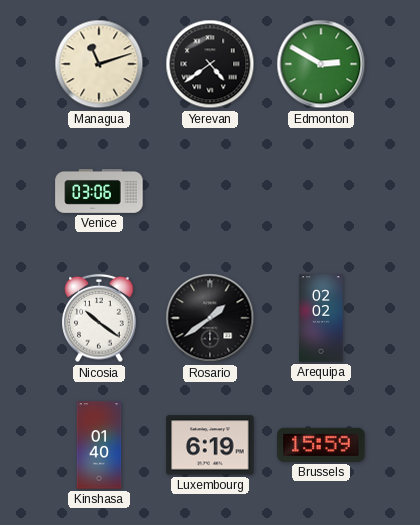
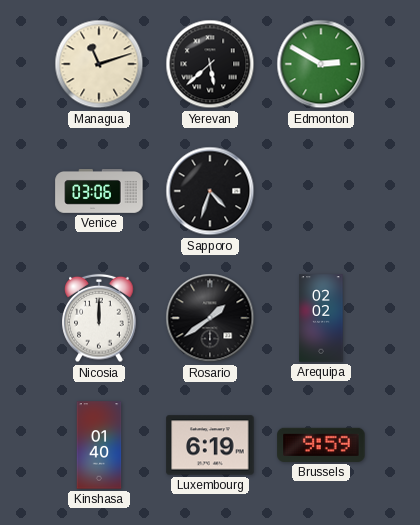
Yerevan: 4:39 -> 5:38 (210, 64)
Sapporo: none -> 4:33 (210, 191)
Nicosia: 10:21 -> 12:00 (99, 318)
Brussels: 15:59 -> 9:59 (321, 445)
